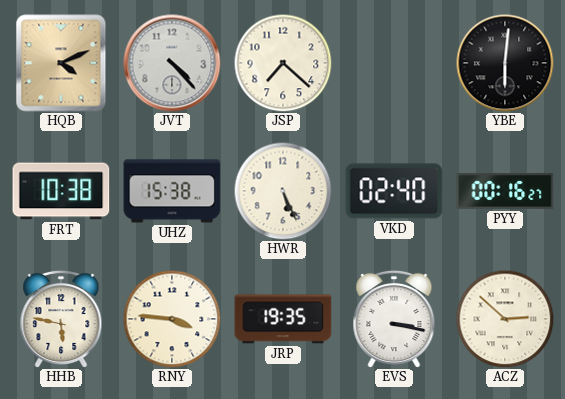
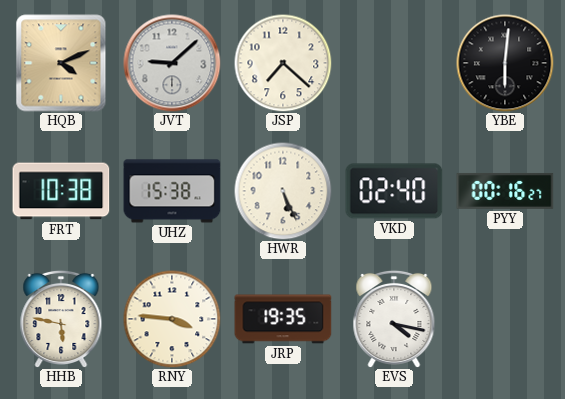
JVT: 4:23 -> 9:08 (172, 63)
EVS: 3:17 -> 4:17 (394, 318)
ACZ: 2:52 -> none (505, 319)
